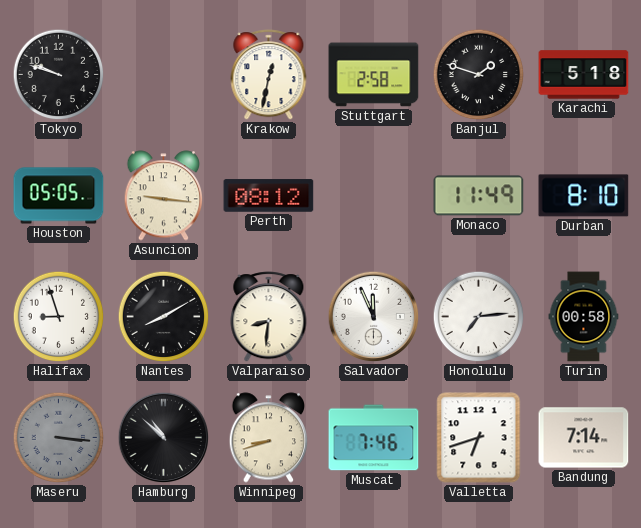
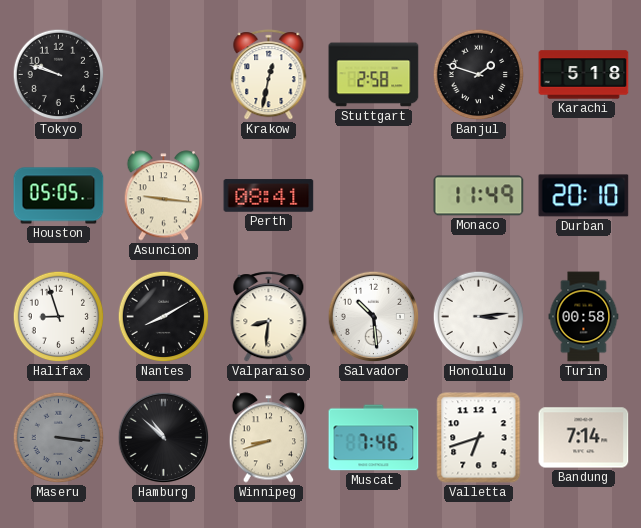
Perth: 08:12 -> 08:41 (269, 196)
Durban: 8:10 -> 20:10 (584, 196)
Salvador: 11:56 -> 10:29 (374, 317)
Honolulu: 7:14 -> 3:14 (479, 317)
